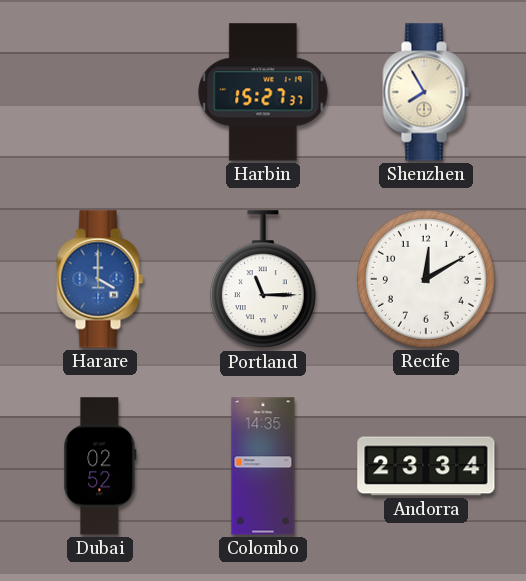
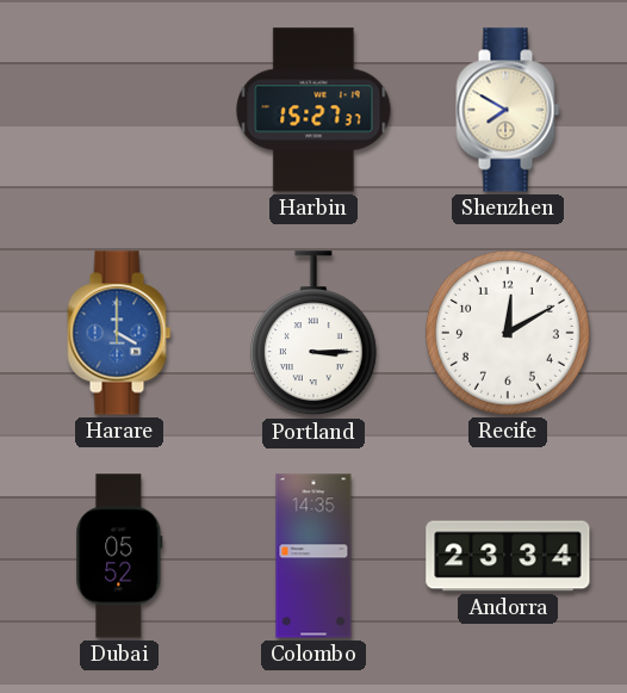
Shenzhen: 7:55 -> 7:50 (508, 110)
Portland: 11:15 -> 3:15 (313, 334)
Dubai: 02:52 -> 05:52 (119, 556)
